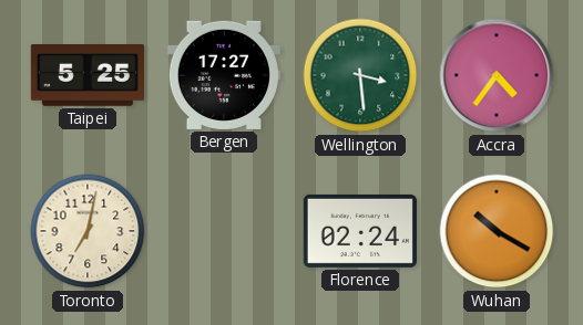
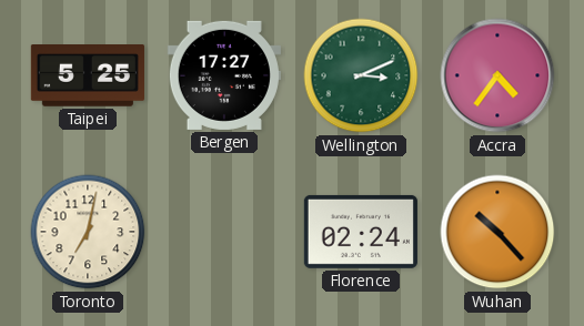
Wellington: 3:29 -> 3:11 (361, 75)
Wuhan: 10:20 -> 10:23 (497, 232)
